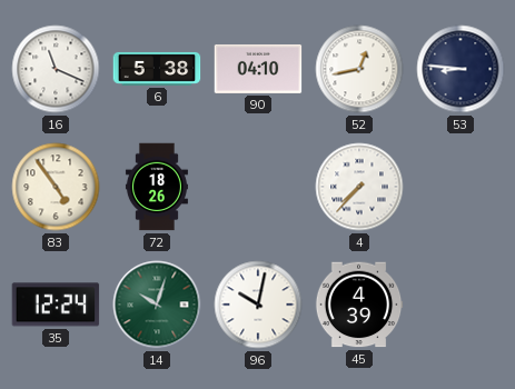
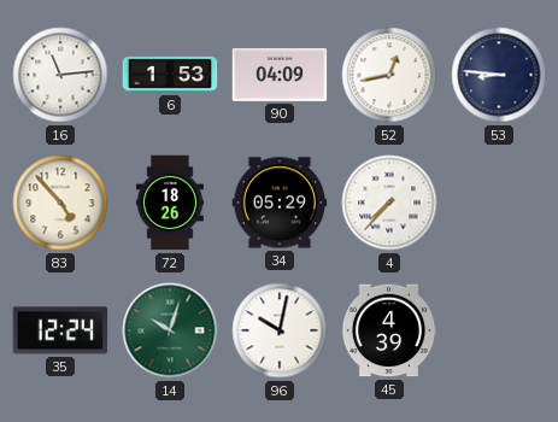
16: 11:19 -> 11:14 (60, 75)
6: 5:38 -> 1:53 (170, 75)
90: 04:10 -> 04:09 (280, 75)
83: 4:54 -> 4:53 (60, 203)
34: none -> 05:29 (280, 203)
